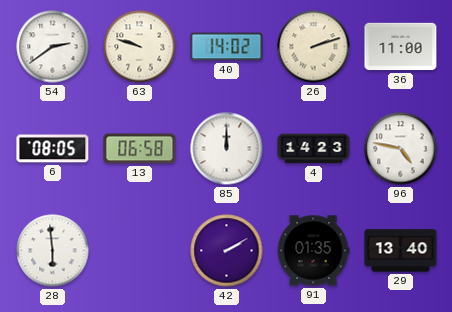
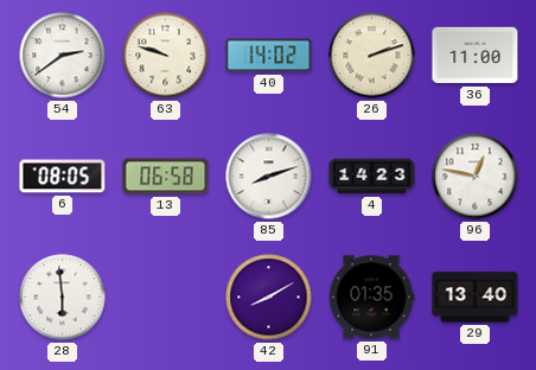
85: 12:00 -> 8:12 (269, 177)
96: 4:47 -> 12:47 (476, 177)
42: 2:10 -> 8:10 (269, 298)
